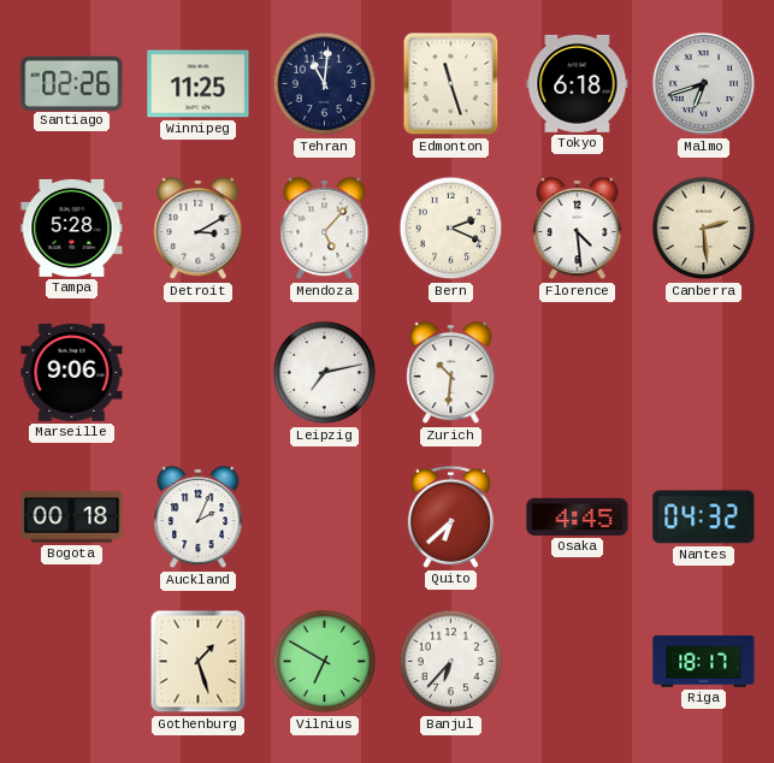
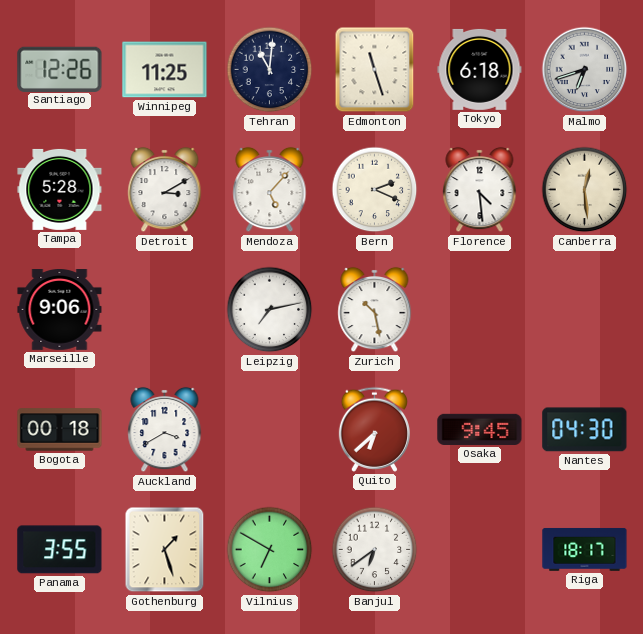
Santiago: 02:26 -> 12:26 (60, 69)
Canberra: 2:29 -> 12:29 (585, 190)
Zurich: 10:31 -> 10:28 (375, 310)
Auckland: 2:04 -> 3:40 (165, 430)
Osaka: 4:45 -> 9:45 (480, 429)
Nantes: 04:32 -> 04:30 (585, 430)
Panama: none -> 3:55 (60, 550)
Banjul: 6:37 -> 6:39 (375, 550)
